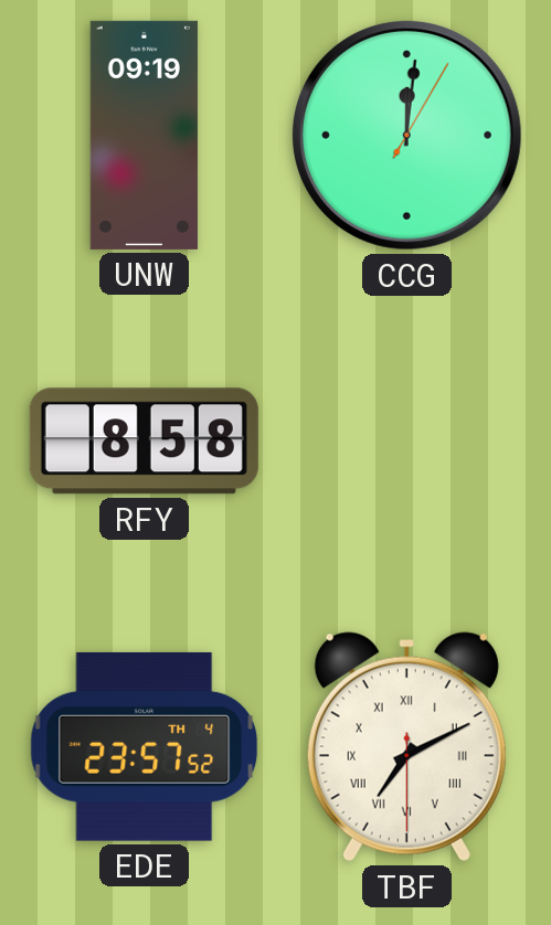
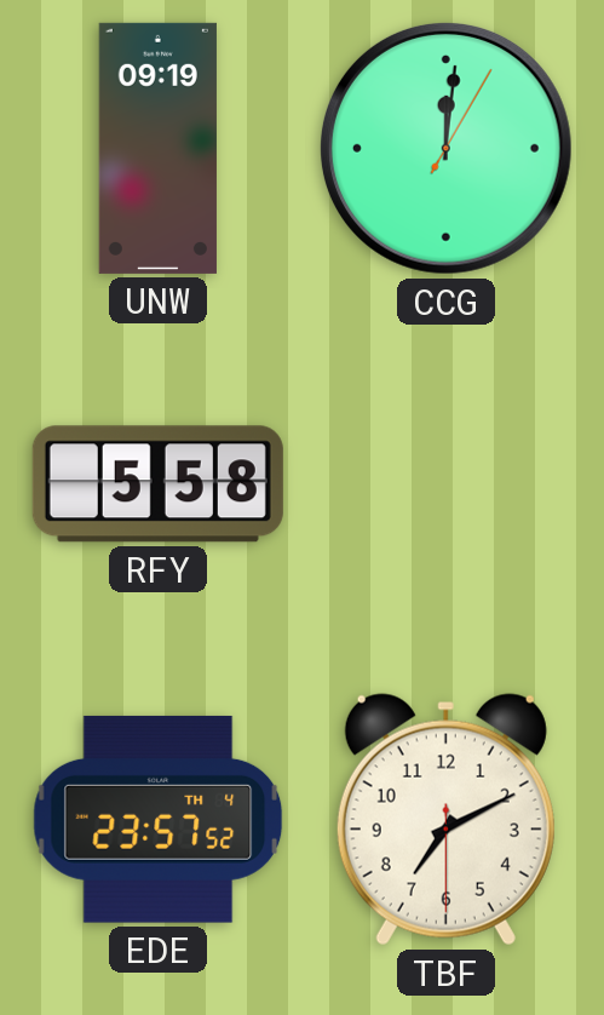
RFY: 8:58 -> 5:58 (157, 484)
TBF numerals: Roman -> Arabic (445, 820)
